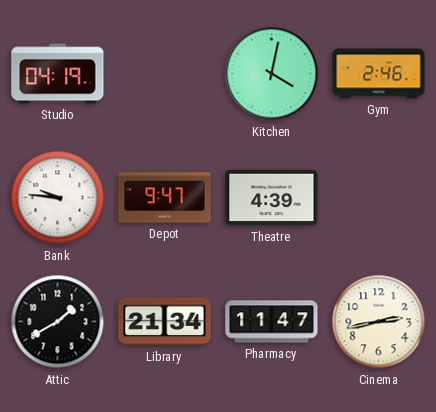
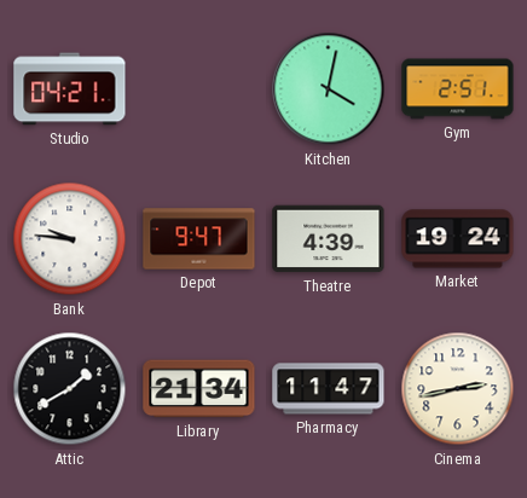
Studio: 04:19 -> 04:21 (70, 89)
Gym: 2:46 -> 2:51 (458, 89)
Market: none -> 19:24 (458, 239)
